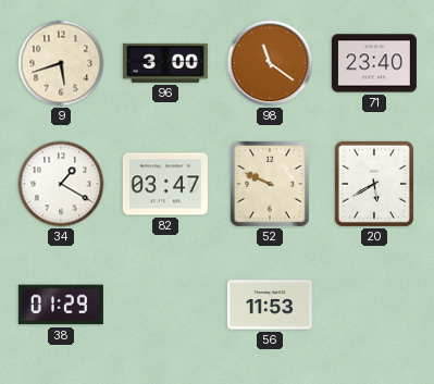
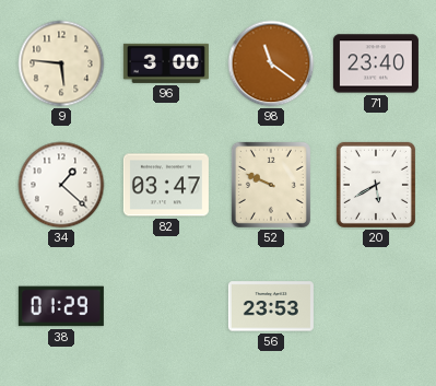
9: 5:42 -> 5:46 (61, 63)
34: 1:20 -> 1:22 (61, 185)
56: 11:53 -> 23:53 (271, 306)
